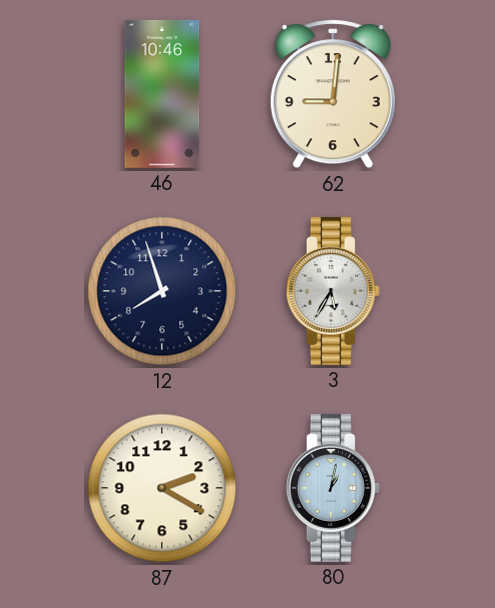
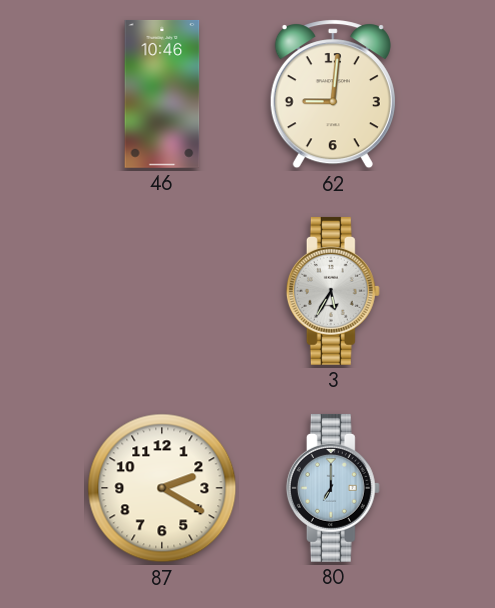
12: 7:57 -> none (162, 291)
80: 1:02 -> 7:00 (333, 488)
